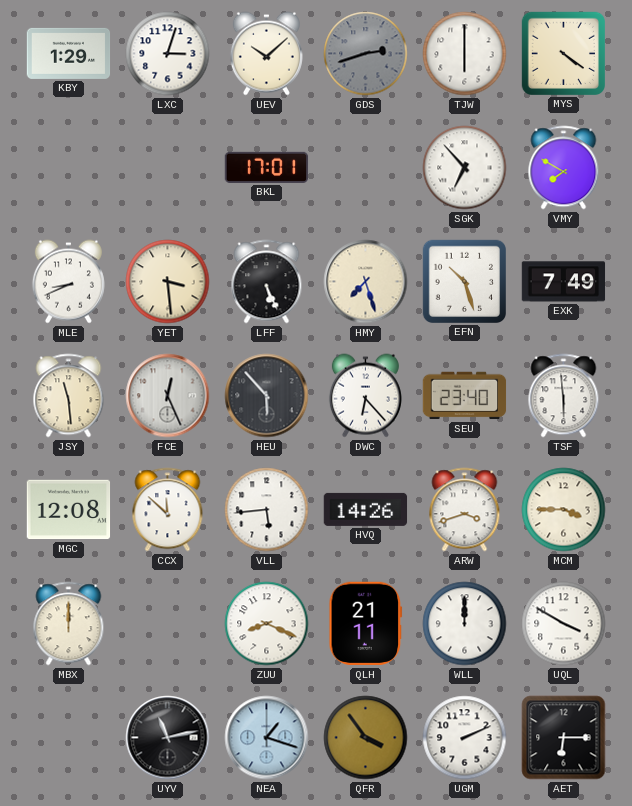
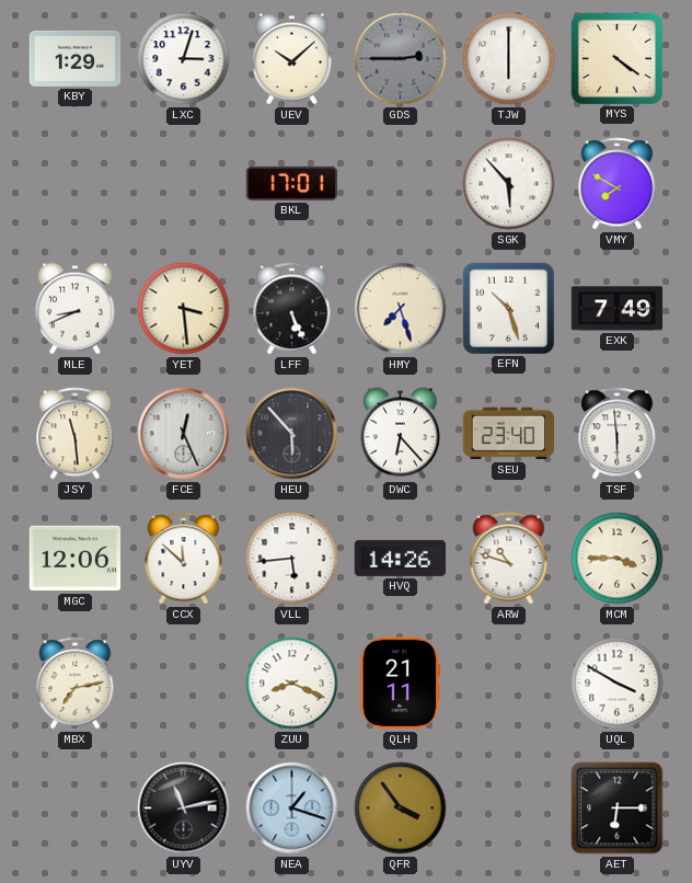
GDS: 2:42 -> 2:45 (401, 59)
SGK: 6:53 -> 5:53 (509, 184)
MGC: 12:08 -> 12:06 (76, 559)
ARW: 3:42 -> 10:48 (509, 559)
MBX: 12:00 -> 7:13 (76, 684)
WLL: 12:00 -> none (465, 624)
UGM: 2:11 -> none (465, 738)
